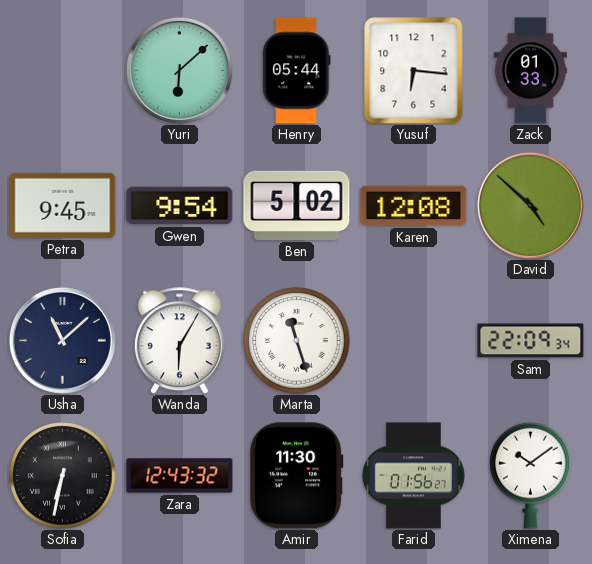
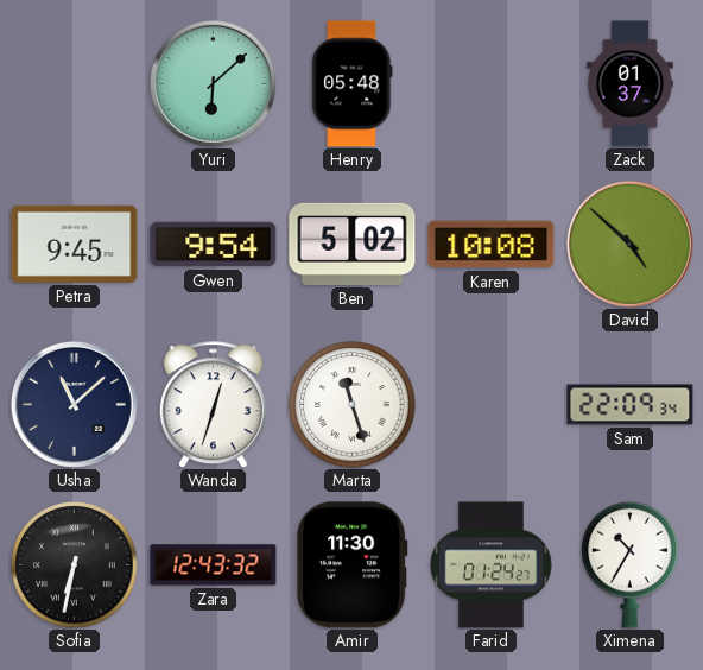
Henry: 05:44 -> 05:48 (353, 84)
Yusuf: 6:16 -> none (414, 71)
Zack: 01:33 -> 01:37 (631, 84)
Karen: 12:08 -> 10:08 (492, 245)
Wanda: 6:05 -> 12:33 (213, 405)
Farid: 01:56 -> 01:24 (492, 565)
Ximena: 10:09 -> 10:35 (631, 564)
